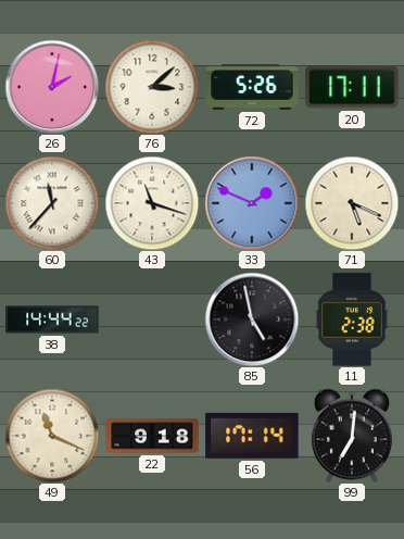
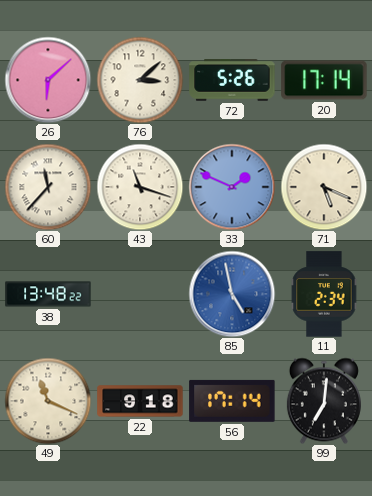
26: 2:02 -> 6:08 (48, 80)
20: 17:11 -> 17:14 (324, 80)
38: 14:44 -> 13:48 (48, 294)
85 dial: black -> blue (232, 294)
11: 2:38 -> 2:34 (324, 294)
